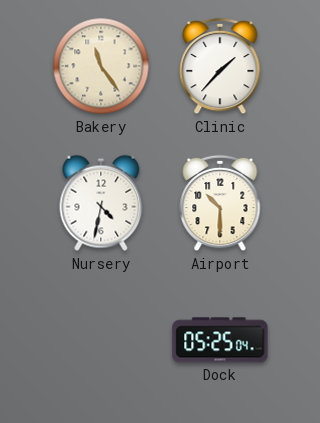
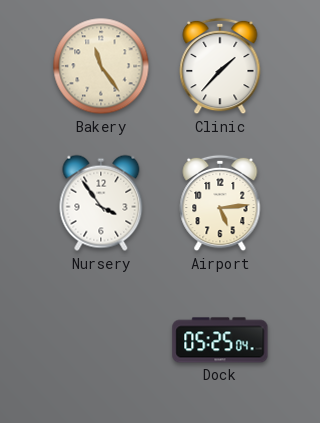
Nursery: 4:32 -> 3:54 (101, 203)
Airport: 10:30 -> 5:14 (220, 203)
